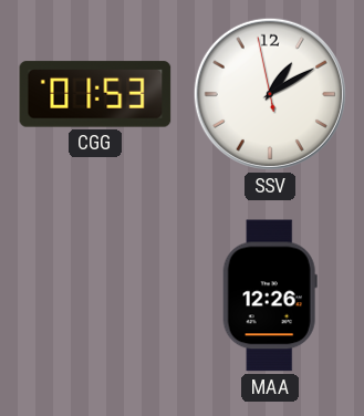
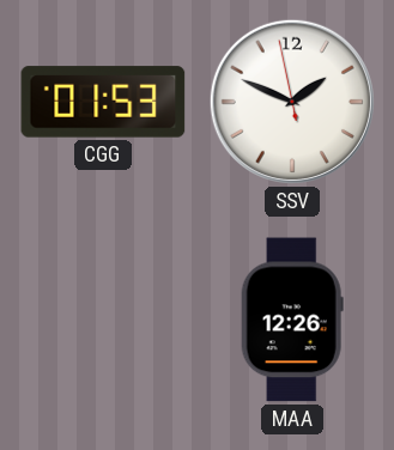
SSV: 1:09 -> 1:48 (292, 102)
